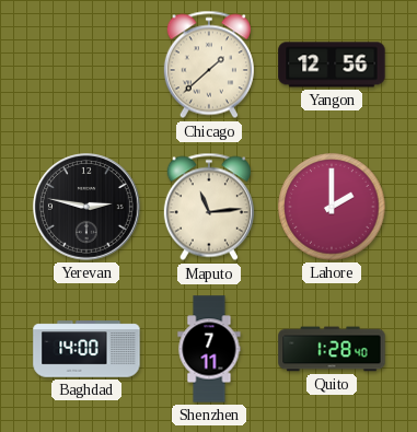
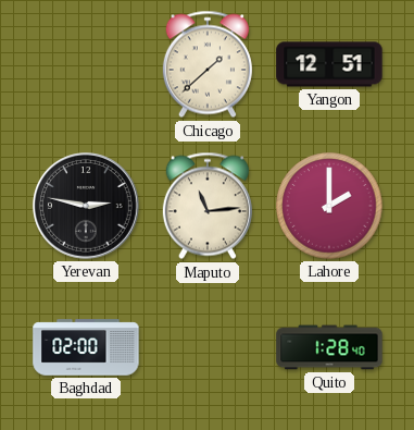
Yangon: 12:56 -> 12:51 (329, 64)
Baghdad: 14:00 -> 02:00 (86, 347)
Shenzhen: 7:11 -> none (209, 349)
